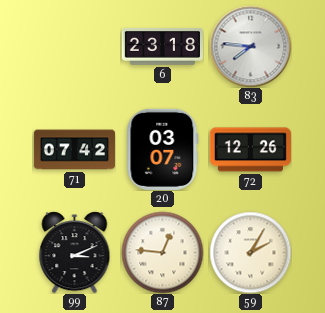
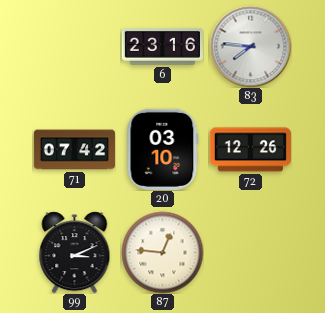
6: 23:18 -> 23:16 (162, 46)
20: 03:07 -> 03:10 (163, 149)
59: 2:05 -> none (250, 252)
